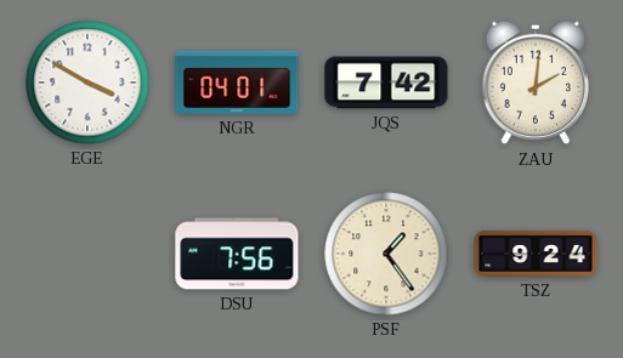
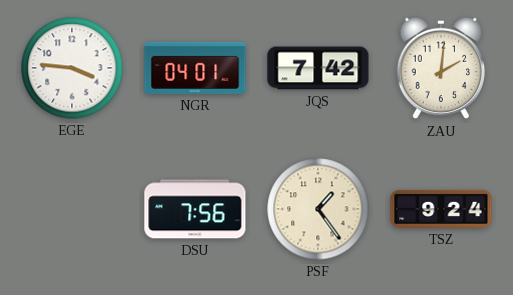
EGE: 3:50 -> 3:46 (72, 68)
